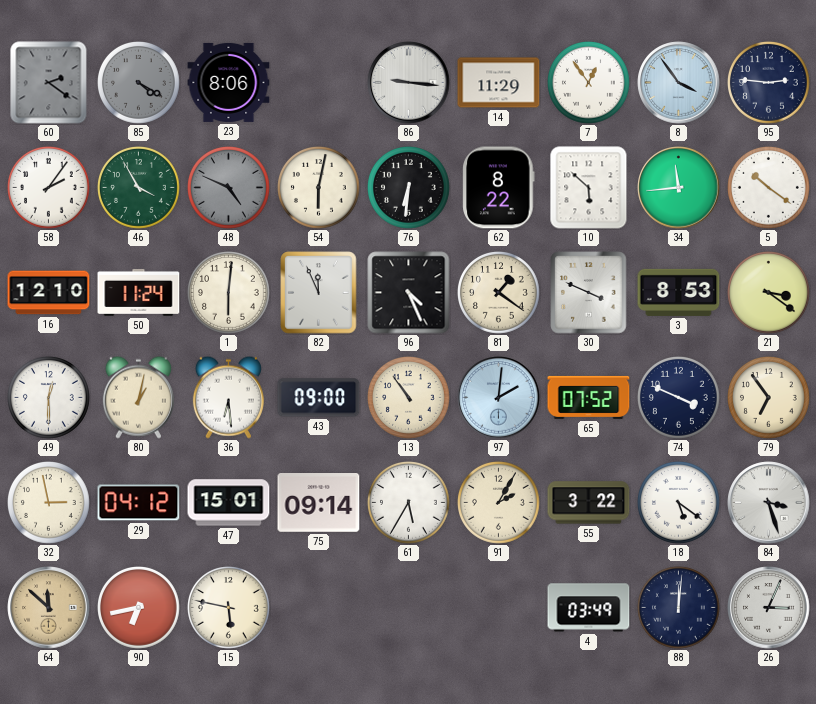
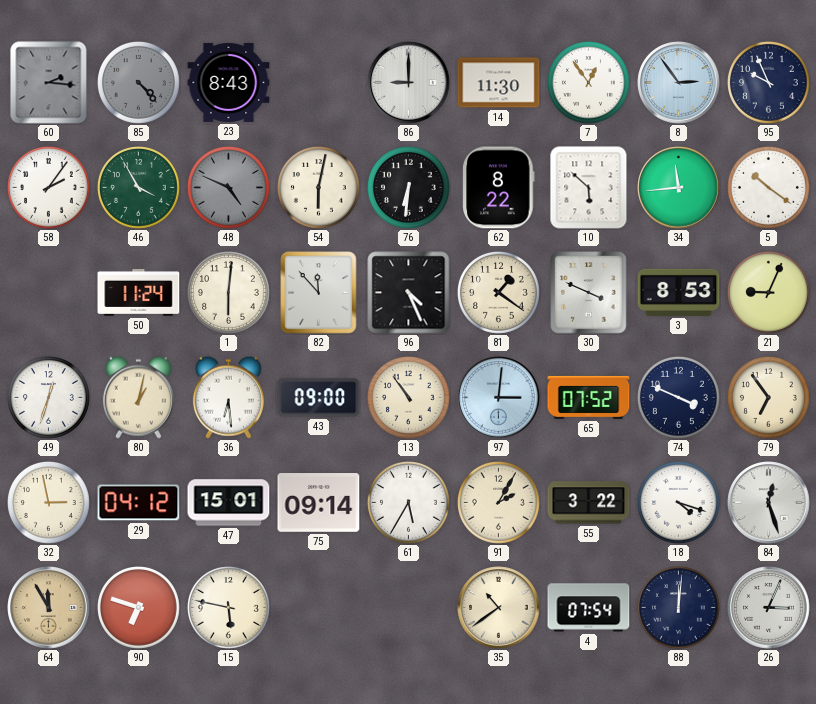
60: 2:21 -> 2:16 (49, 83)
85: 4:20 -> 4:23 (139, 83)
23: 8:06 -> 8:43 (229, 82)
86: 9:16 -> 9:00 (409, 83)
14: 11:29 -> 11:30 (499, 83)
8: 3:54 -> 2:54 (679, 83)
95: 2:46 -> 9:56 (769, 83)
16: 12:10 -> none (49, 293)
82: 11:56 -> 11:53 (319, 293)
21: 3:21 -> 9:04 (769, 293)
49: 12:30 -> 12:33 (49, 398)
97: 2:01 -> 3:01 (499, 398)
18: 5:21 -> 4:18 (679, 503)
84: 3:27 -> 12:27 (769, 503)
64: 11:52 -> 11:55 (49, 608)
90: 6:43 -> 6:48 (139, 608)
35: none -> 10:39 (499, 608)
4: 03:49 -> 07:54 (589, 608)
